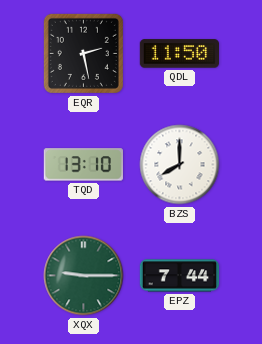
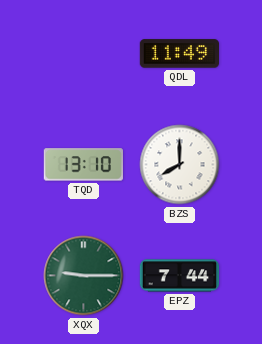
EQR: 2:28 -> none (83, 53)
QDL: 11:50 -> 11:49 (179, 54)
